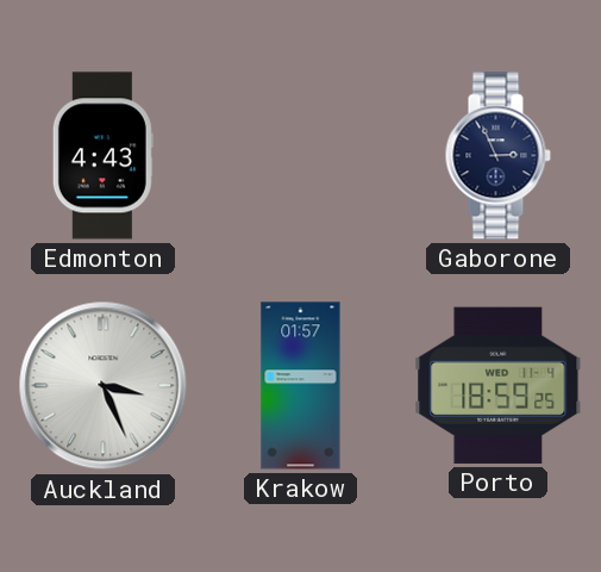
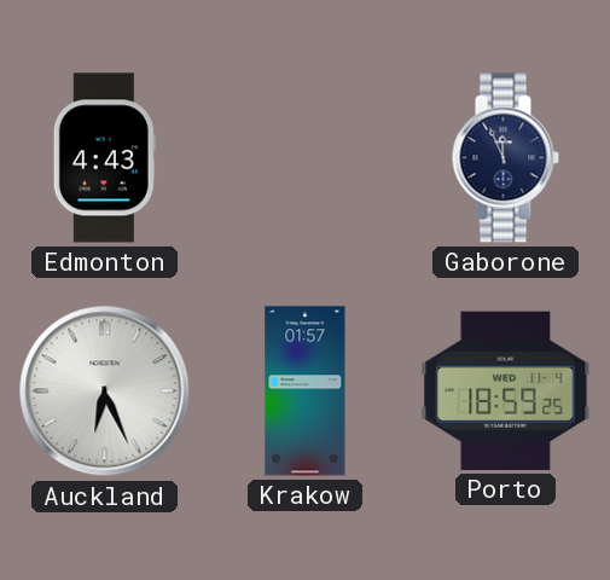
Gaborone: 2:56 -> 11:56 (505, 158)
Auckland: 3:26 -> 6:26 (105, 391)
